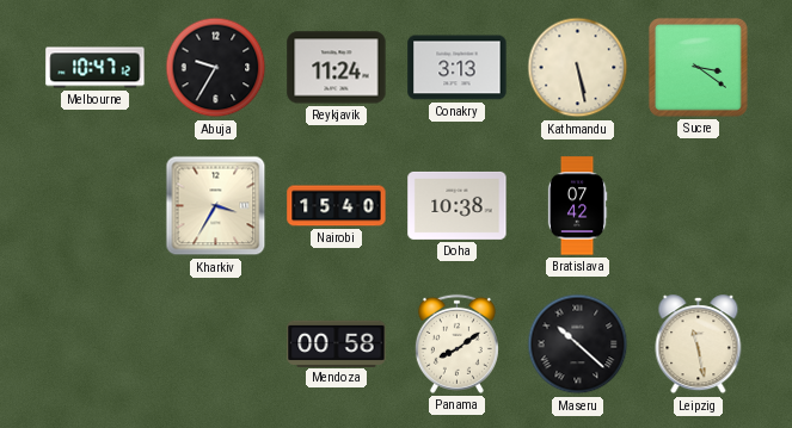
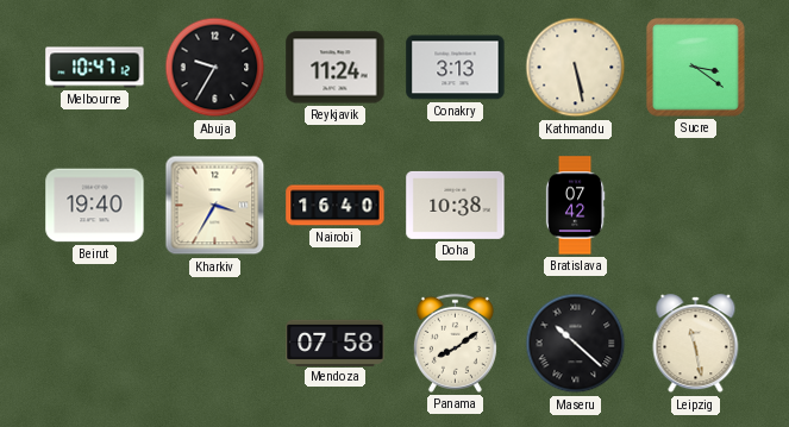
Beirut: none -> 19:40 (95, 206)
Nairobi: 15:40 -> 16:40 (336, 206)
Mendoza: 00:58 -> 07:58 (336, 343)
